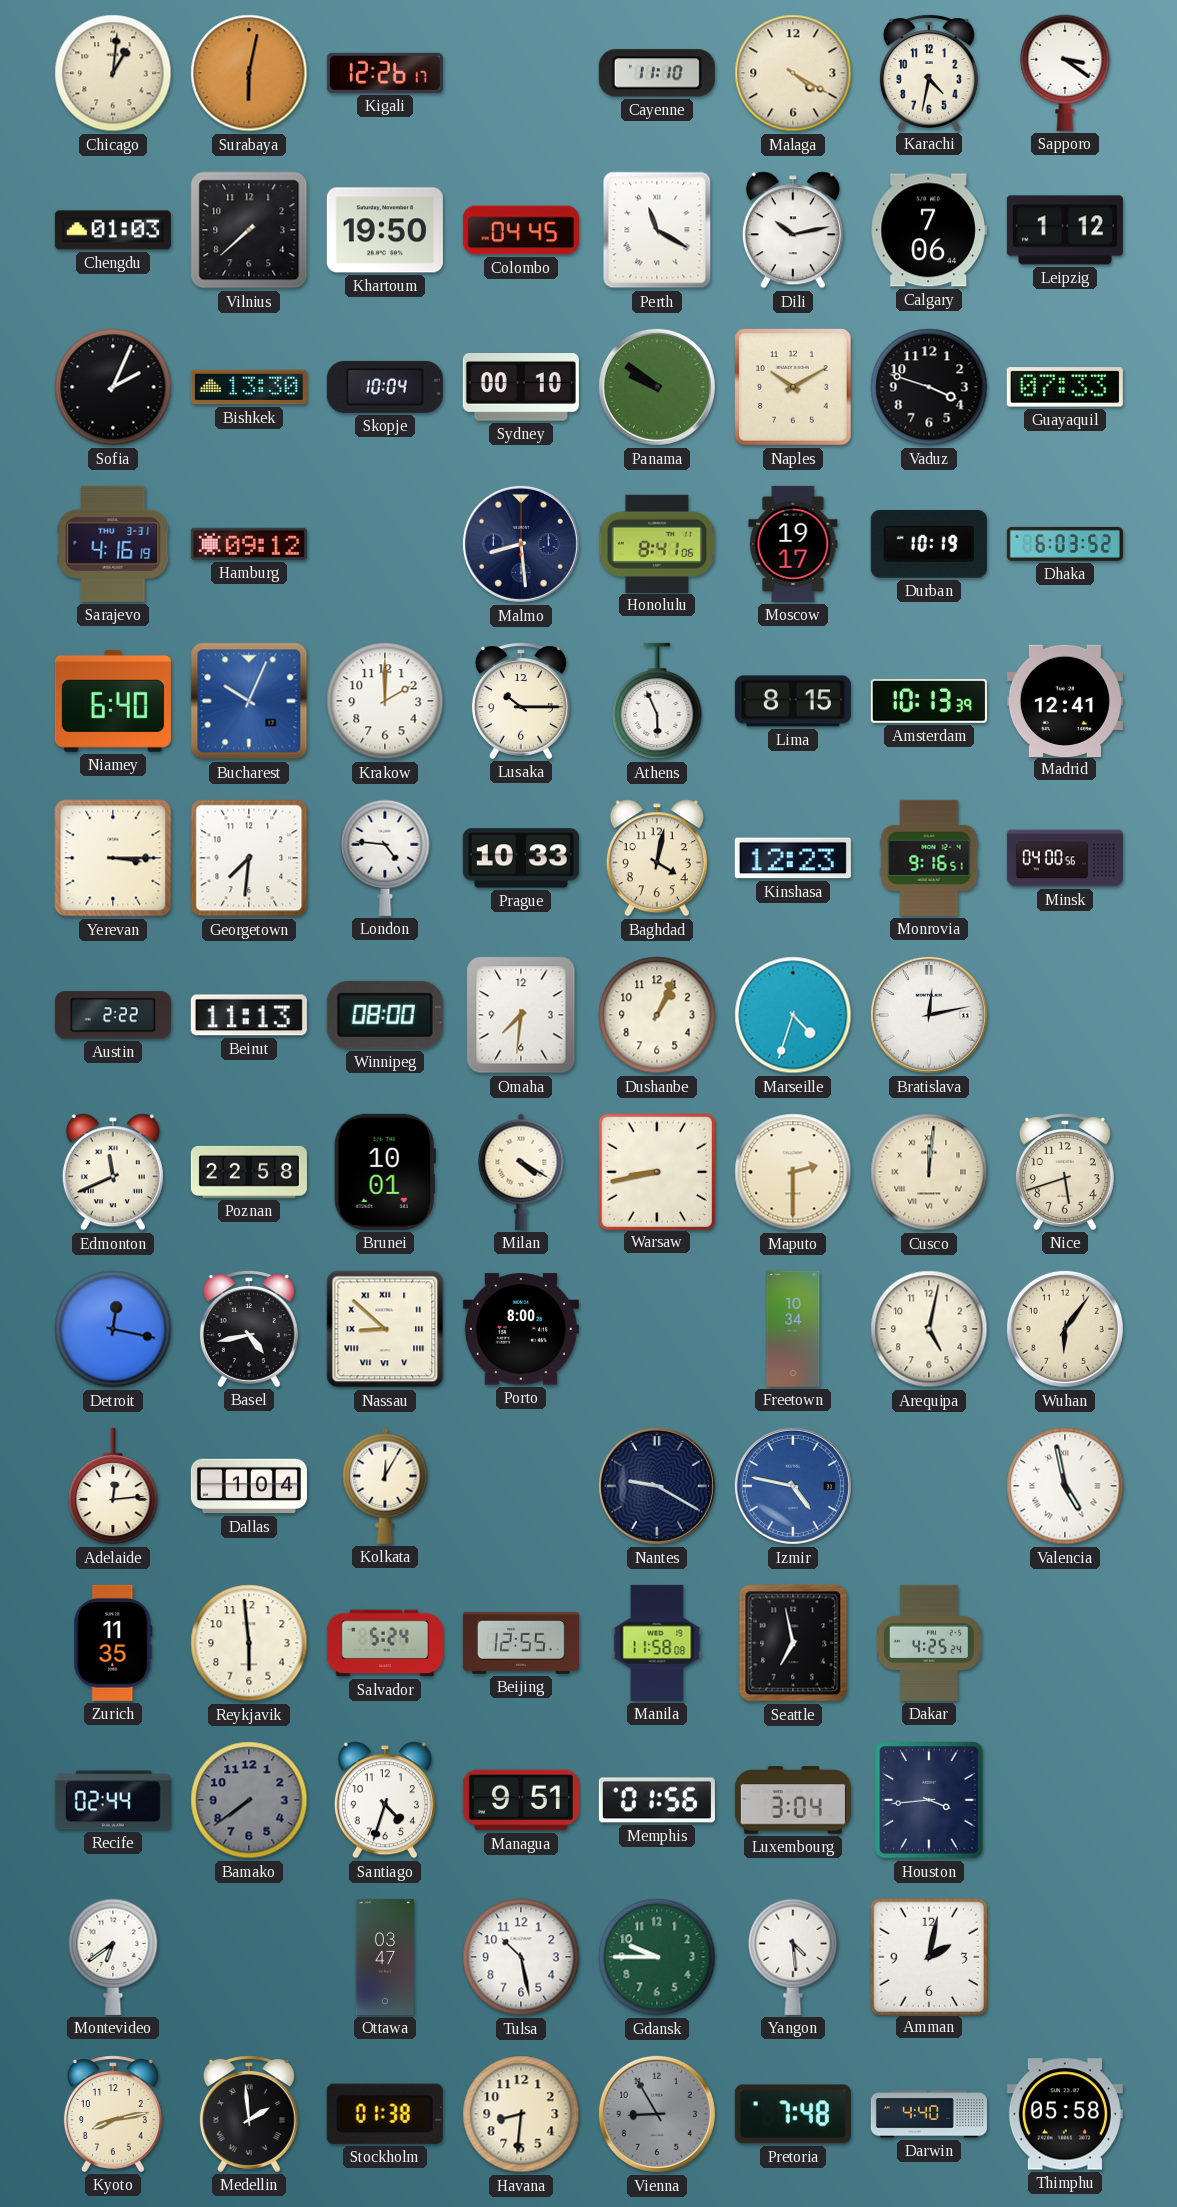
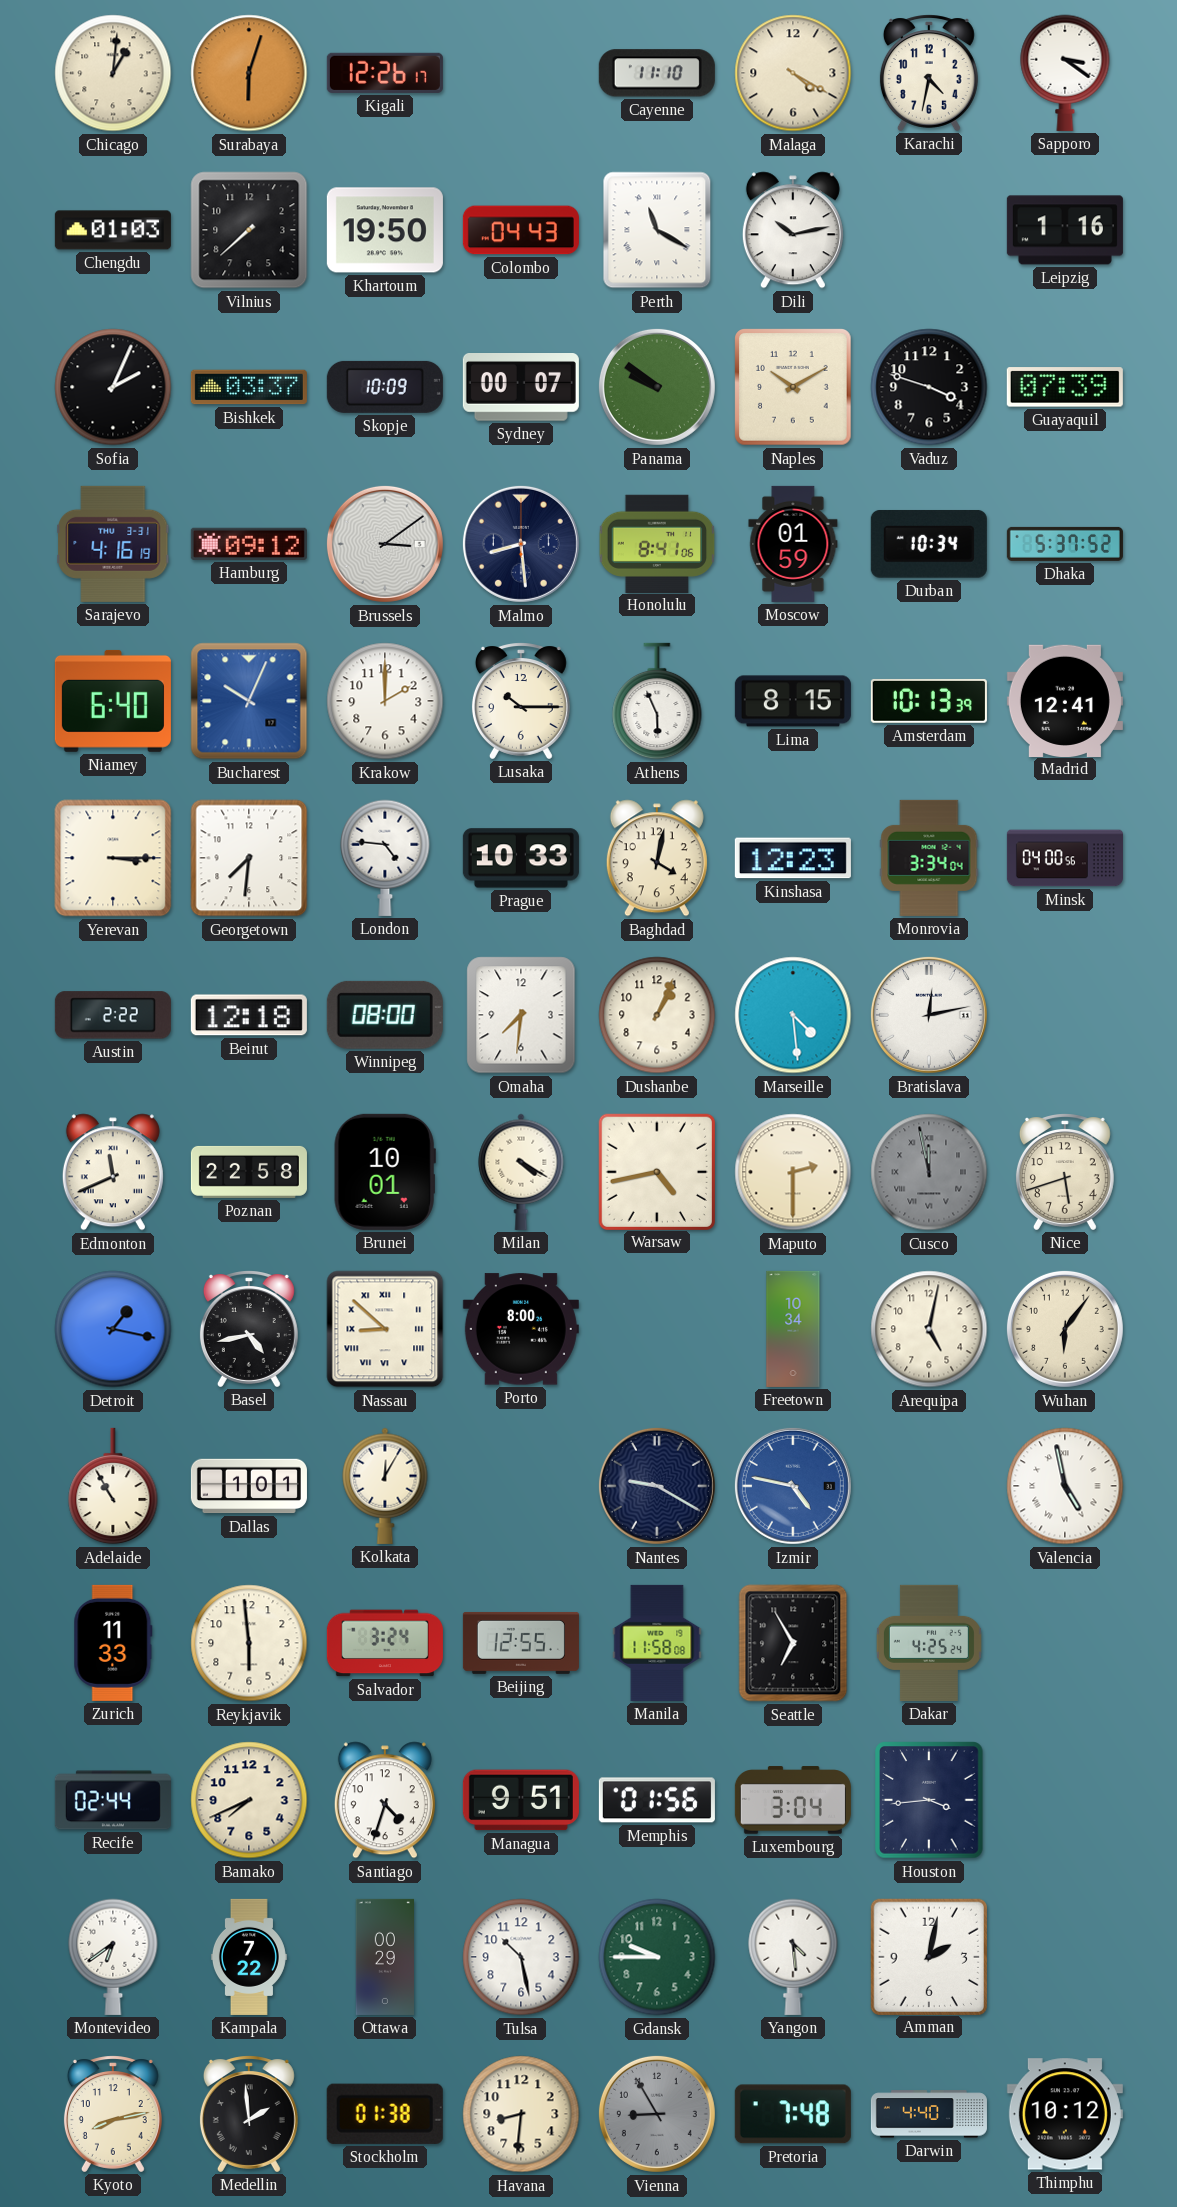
Surabaya: 6:02 -> 6:03 (249, 73)
Colombo: 04:45 -> 04:43 (521, 230)
Calgary: 7:06 -> none (929, 230)
Leipzig: 1:12 -> 1:16 (1065, 230)
Bishkek: 13:30 -> 03:37 (249, 387)
Skopje: 10:04 -> 10:09 (385, 387)
Sydney: 00:10 -> 00:07 (521, 387)
Guayaquil: 07:33 -> 07:39 (1065, 387)
Brussels: none -> 3:09 (385, 544)
Moscow: 19:17 -> 01:59 (793, 544)
Durban: 10:19 -> 10:34 (929, 544)
Dhaka: 6:03 -> 5:37 (1065, 544)
Monrovia: 9:16 -> 3:34 (929, 858)
Beirut: 11:13 -> 12:18 (249, 1015)
Marseille: 4:33 -> 4:29 (793, 1015)
Warsaw: 8:43 -> 4:43 (656, 1171)
Cusco: 12:01 -> 11:58 (929, 1172)
Cusco dial: cream -> grey (929, 1172)
Detroit: 12:17 -> 1:17 (113, 1329)
Adelaide: 12:14 -> 10:55 (113, 1486)
Dallas: 1:04 -> 1:01 (249, 1486)
Zurich: 11:35 -> 11:33 (113, 1643)
Salvador: 5:24 -> 3:24 (385, 1643)
Seattle: 6:58 -> 6:55 (793, 1643)
Bamako: 7:39 -> 7:41 (249, 1800)
Bamako dial: grey -> cream (249, 1800)
Kampala: none -> 7:22 (249, 1957)
Ottawa: 03:47 -> 00:29 (385, 1957)
Thimphu: 05:58 -> 10:12 (1065, 2114)
